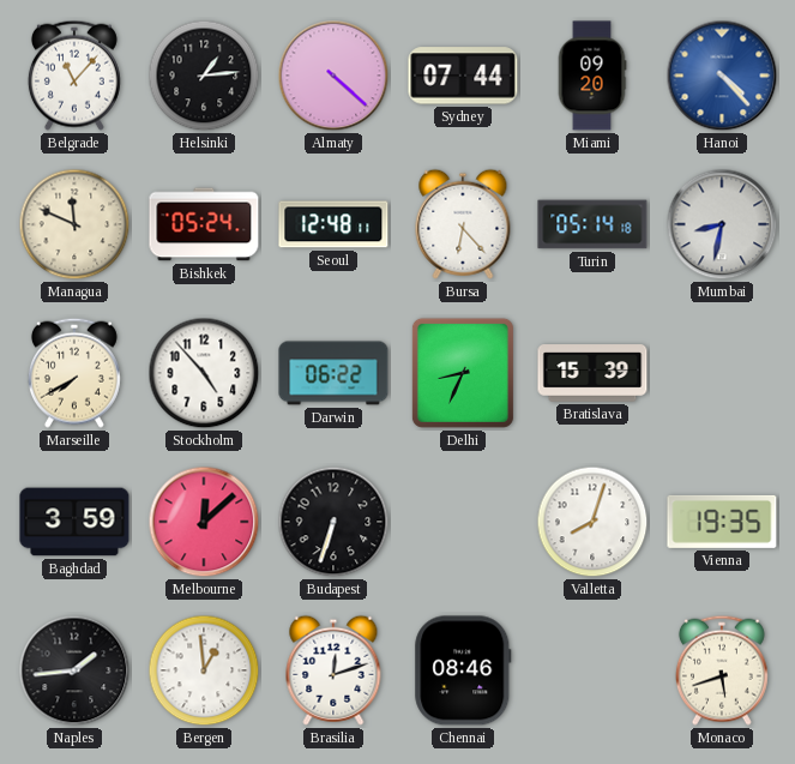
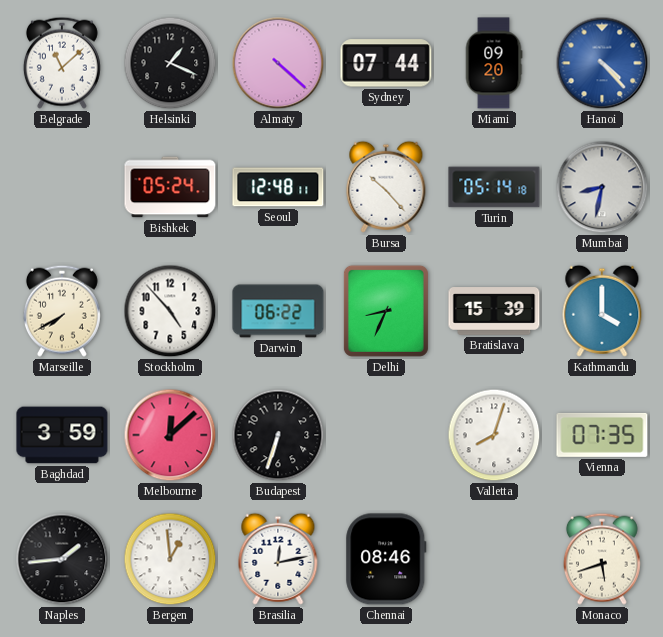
Belgrade: 11:07 -> 11:08 (62, 63)
Helsinki: 1:14 -> 1:19 (170, 63)
Managua: 11:49 -> none (74, 224)
Bursa: 6:23 -> 10:23 (386, 187)
Kathmandu: none -> 4:00 (602, 311)
Vienna: 19:35 -> 07:35 (602, 435)
Brasilia: 12:12 -> 12:13 (278, 559)
